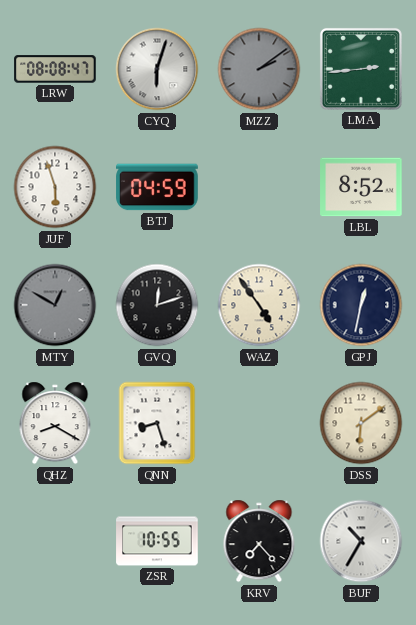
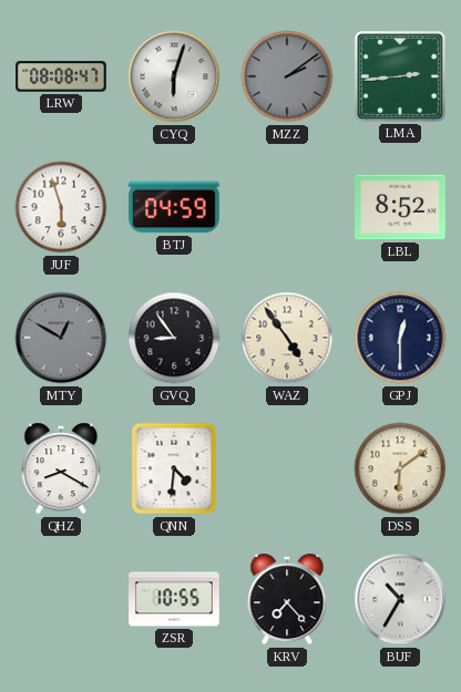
GVQ: 12:12 -> 8:54 (174, 338)
GPJ: 12:32 -> 12:30 (400, 338)
QNN: 8:27 -> 4:31 (174, 468)
